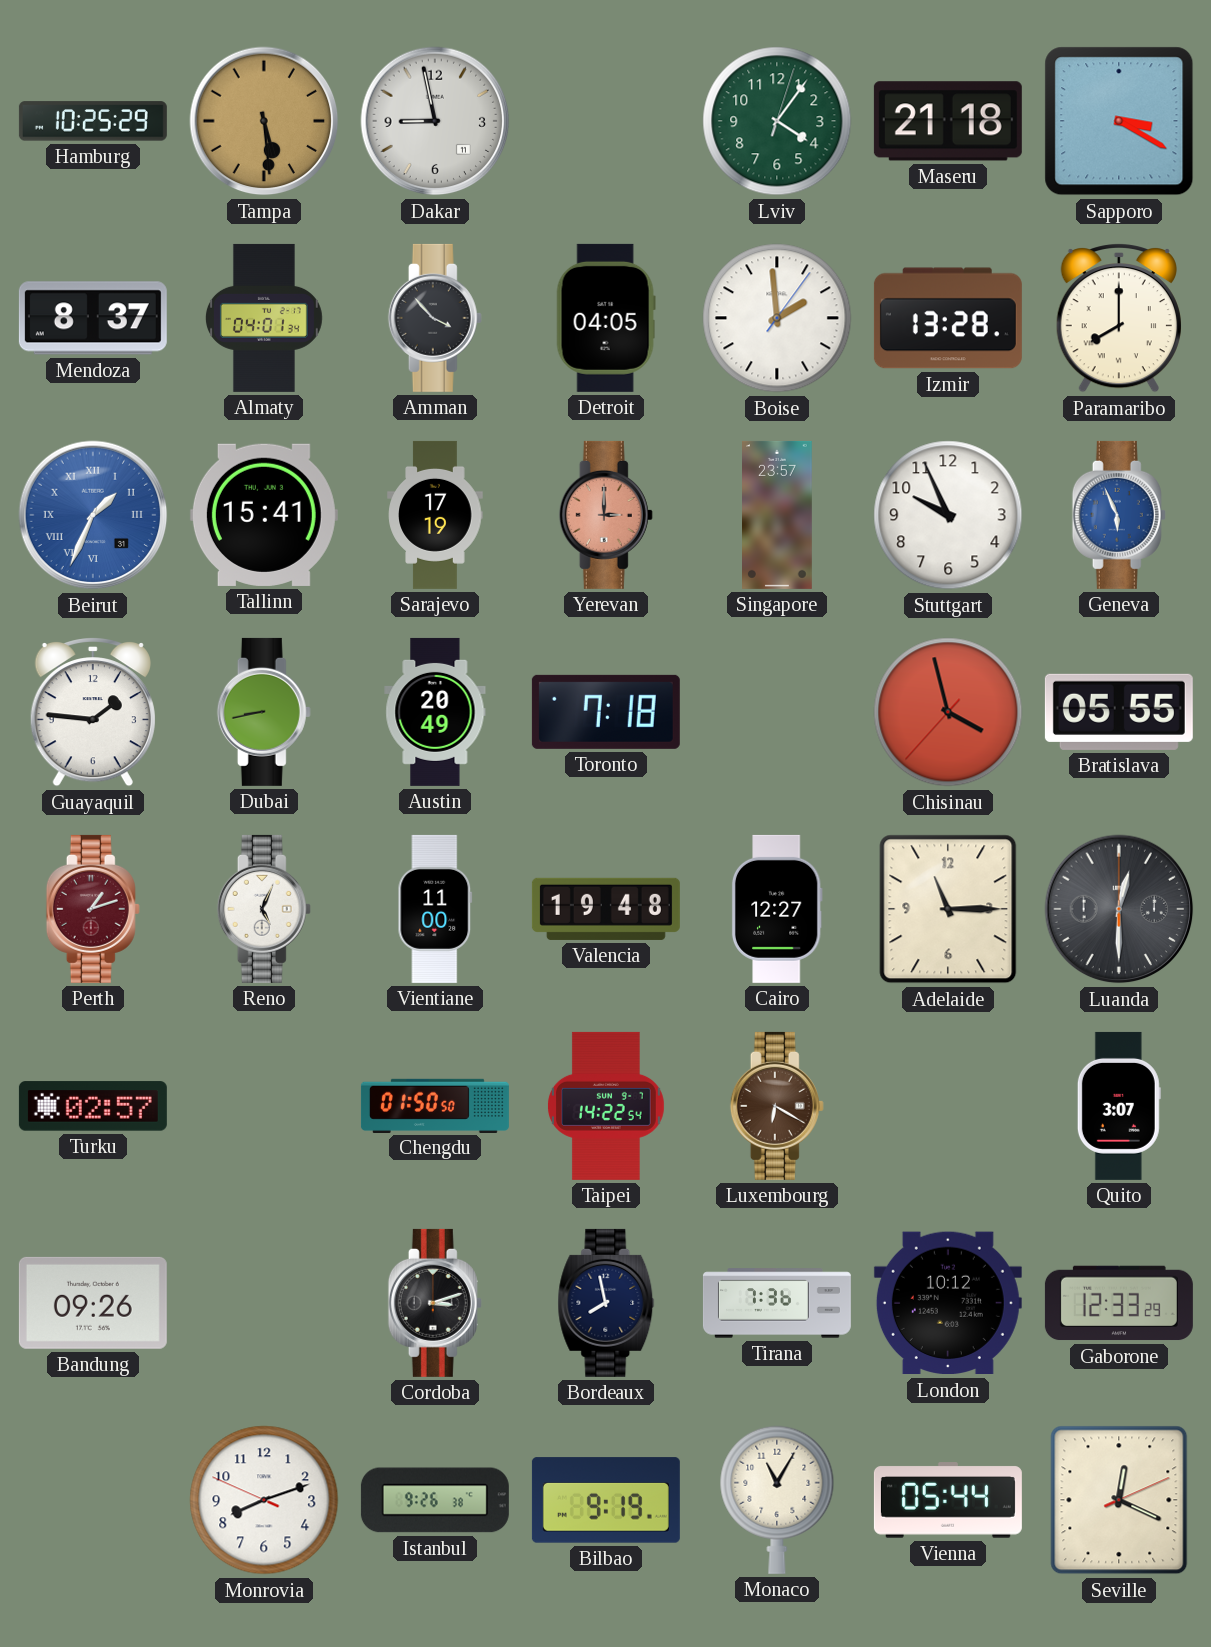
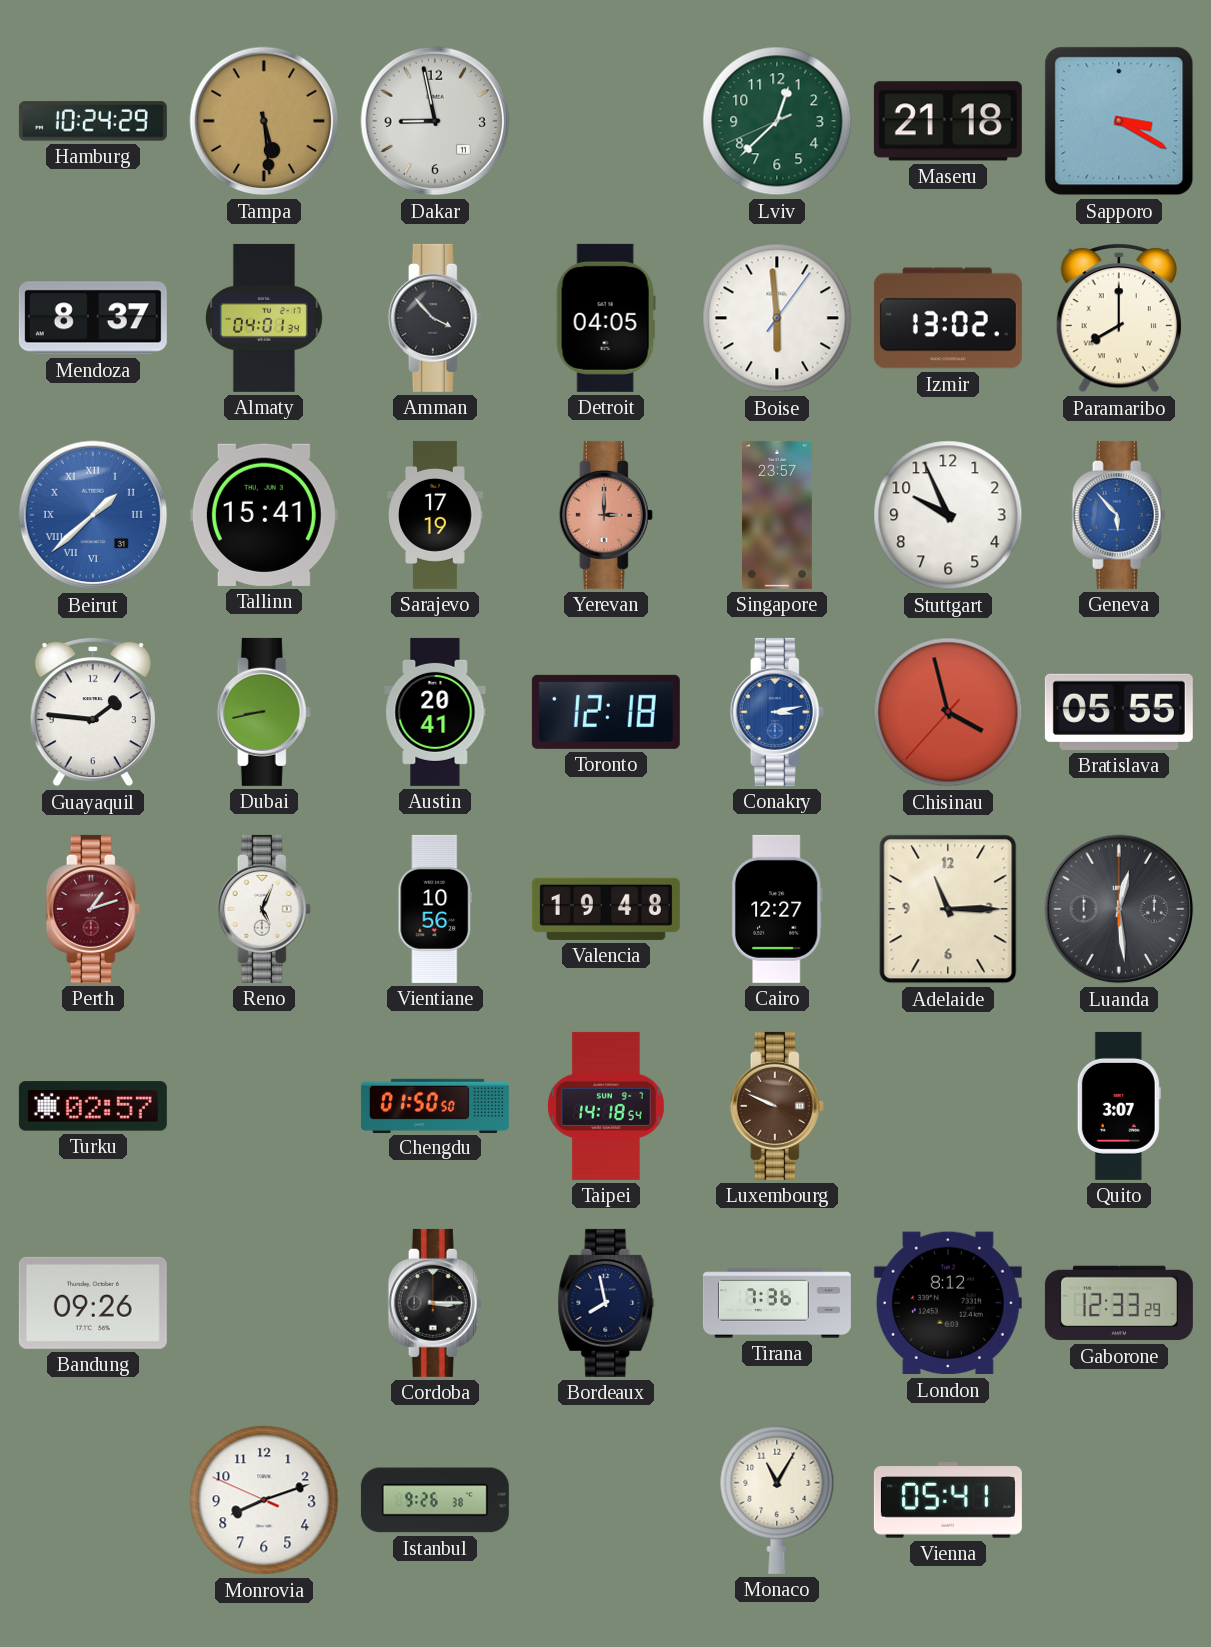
Hamburg: 10:25 -> 10:24 (93, 121)
Lviv: 4:06 -> 12:37 (777, 121)
Boise: 1:59 -> 5:59 (777, 318)
Izmir: 13:28 -> 13:02 (948, 318)
Beirut: 1:34 -> 1:38 (93, 515)
Geneva: 5:56 -> 5:53 (1119, 515)
Austin: 20:49 -> 20:41 (435, 712)
Toronto: 7:18 -> 12:18 (606, 712)
Conakry: none -> 3:13 (777, 712)
Vientiane: 11:00 -> 10:56 (435, 909)
Luanda: 12:30 -> 12:29 (1119, 909)
Taipei: 14:22 -> 14:18 (607, 1106)
Luxembourg: 6:20 -> 9:49 (777, 1106)
Cordoba: 3:12 -> 3:15 (435, 1303)
London: 10:12 -> 8:12 (948, 1303)
Bilbao: 9:19 -> none (606, 1500)
Vienna: 05:44 -> 05:41 (948, 1500)
Seville: 12:19 -> none (1119, 1500)
